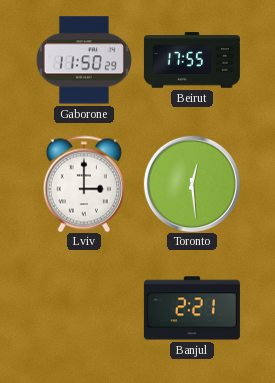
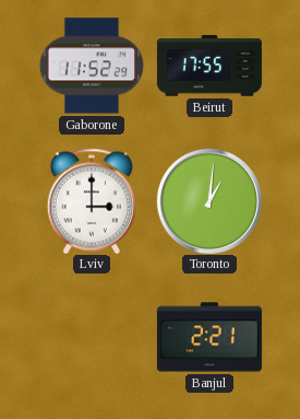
Gaborone: 11:50 -> 11:52 (91, 66)
Toronto: 12:29 -> 1:01 (209, 201)
